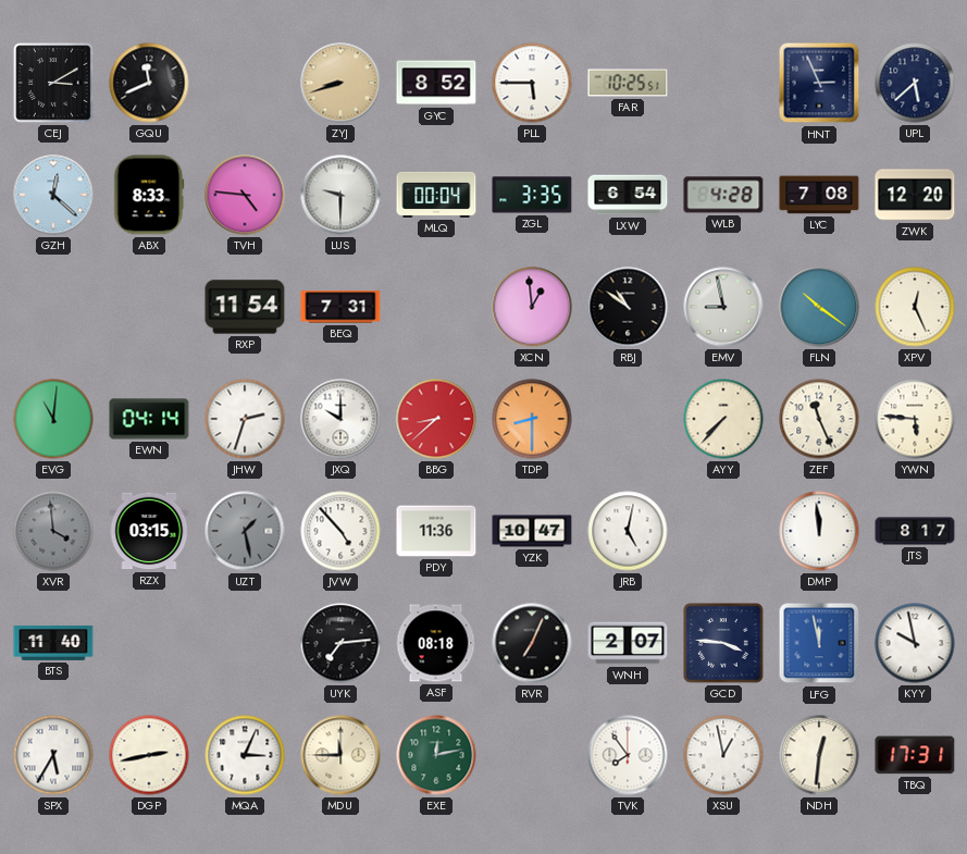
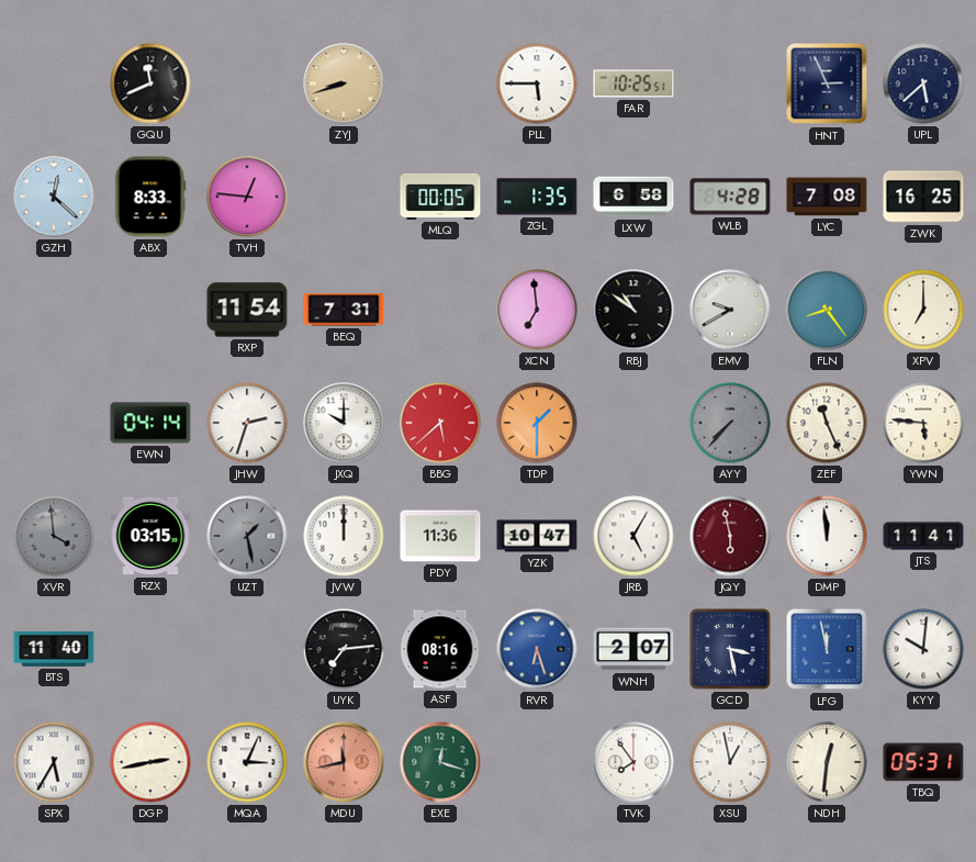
CEJ: 3:10 -> none (54, 84)
GYC: 8:52 -> none (436, 83)
TVH: 4:46 -> 12:46 (247, 197)
LUS: 9:30 -> none (340, 195)
MLQ: 00:04 -> 00:05 (440, 197)
ZGL: 3:35 -> 1:35 (537, 197)
LXW: 6:54 -> 6:58 (633, 197)
ZWK: 12:20 -> 16:25 (923, 197)
XCN: 12:59 -> 6:59 (537, 310)
EMV: 8:58 -> 9:40 (730, 310)
FLN: 10:21 -> 8:24 (827, 310)
XPV: 12:26 -> 7:00 (923, 310)
EVG: 11:01 -> none (53, 419)
BBG: 8:38 -> 5:38 (440, 423)
TDP: 8:30 -> 1:30 (537, 423)
AYY dial: cream -> grey (730, 423)
JVW: 4:53 -> 12:00 (344, 536)
JRB: 5:02 -> 5:05 (633, 536)
JQY: none -> 5:58 (730, 536)
JTS: 8:17 -> 11:41 (923, 536)
ASF: 08:18 -> 08:16 (440, 649)
RVR: 7:04 -> 6:27 (537, 649)
RVR dial: black -> blue (537, 649)
GCD: 3:46 -> 3:28 (730, 649)
KYY: 9:58 -> 10:01 (923, 649)
MDU: 11:45 -> 11:43 (344, 762)
MDU dial: cream -> salmon (344, 762)
EXE: 12:13 -> 12:18 (440, 762)
TBQ: 17:31 -> 05:31 (923, 762)
